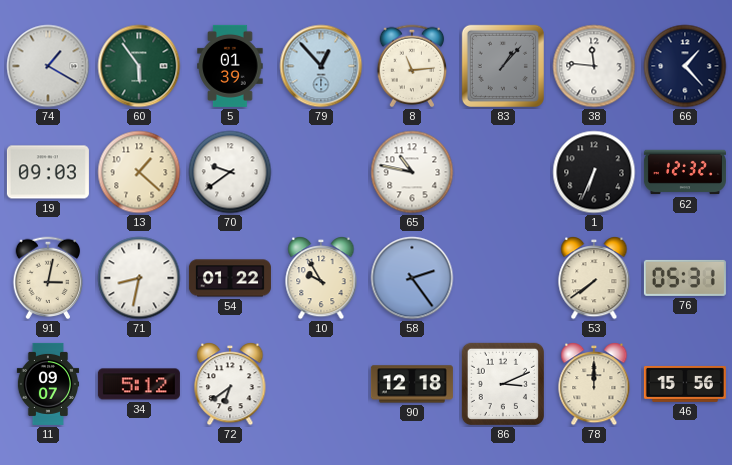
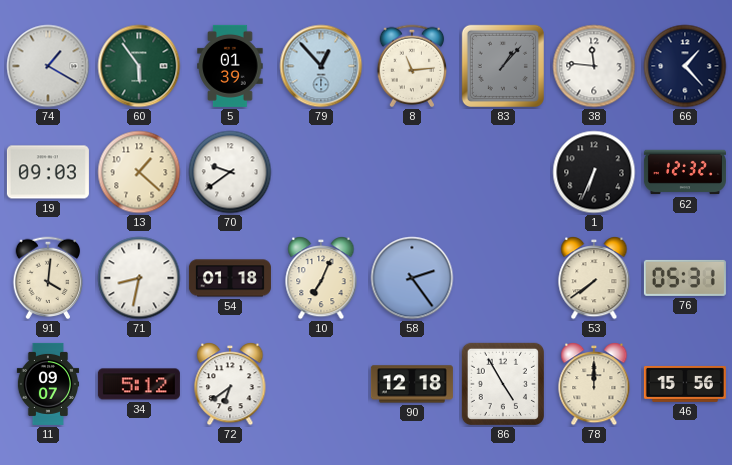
65: 10:47 -> none (412, 172)
91: 3:02 -> 4:01 (48, 278)
54: 01:22 -> 01:18 (230, 278)
10: 9:55 -> 7:04 (321, 279)
86: 3:11 -> 4:55 (503, 384)
